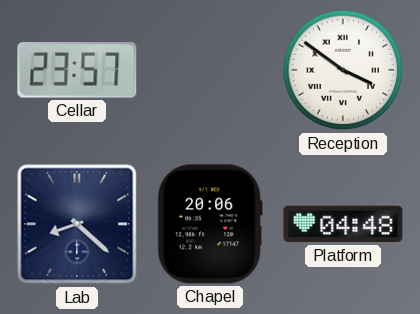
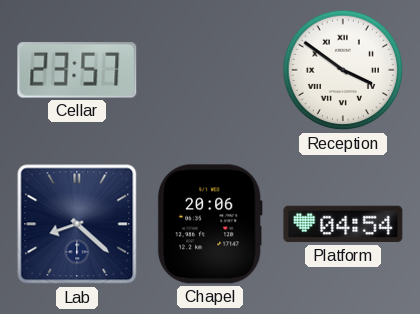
Platform: 04:48 -> 04:54 (343, 224)
